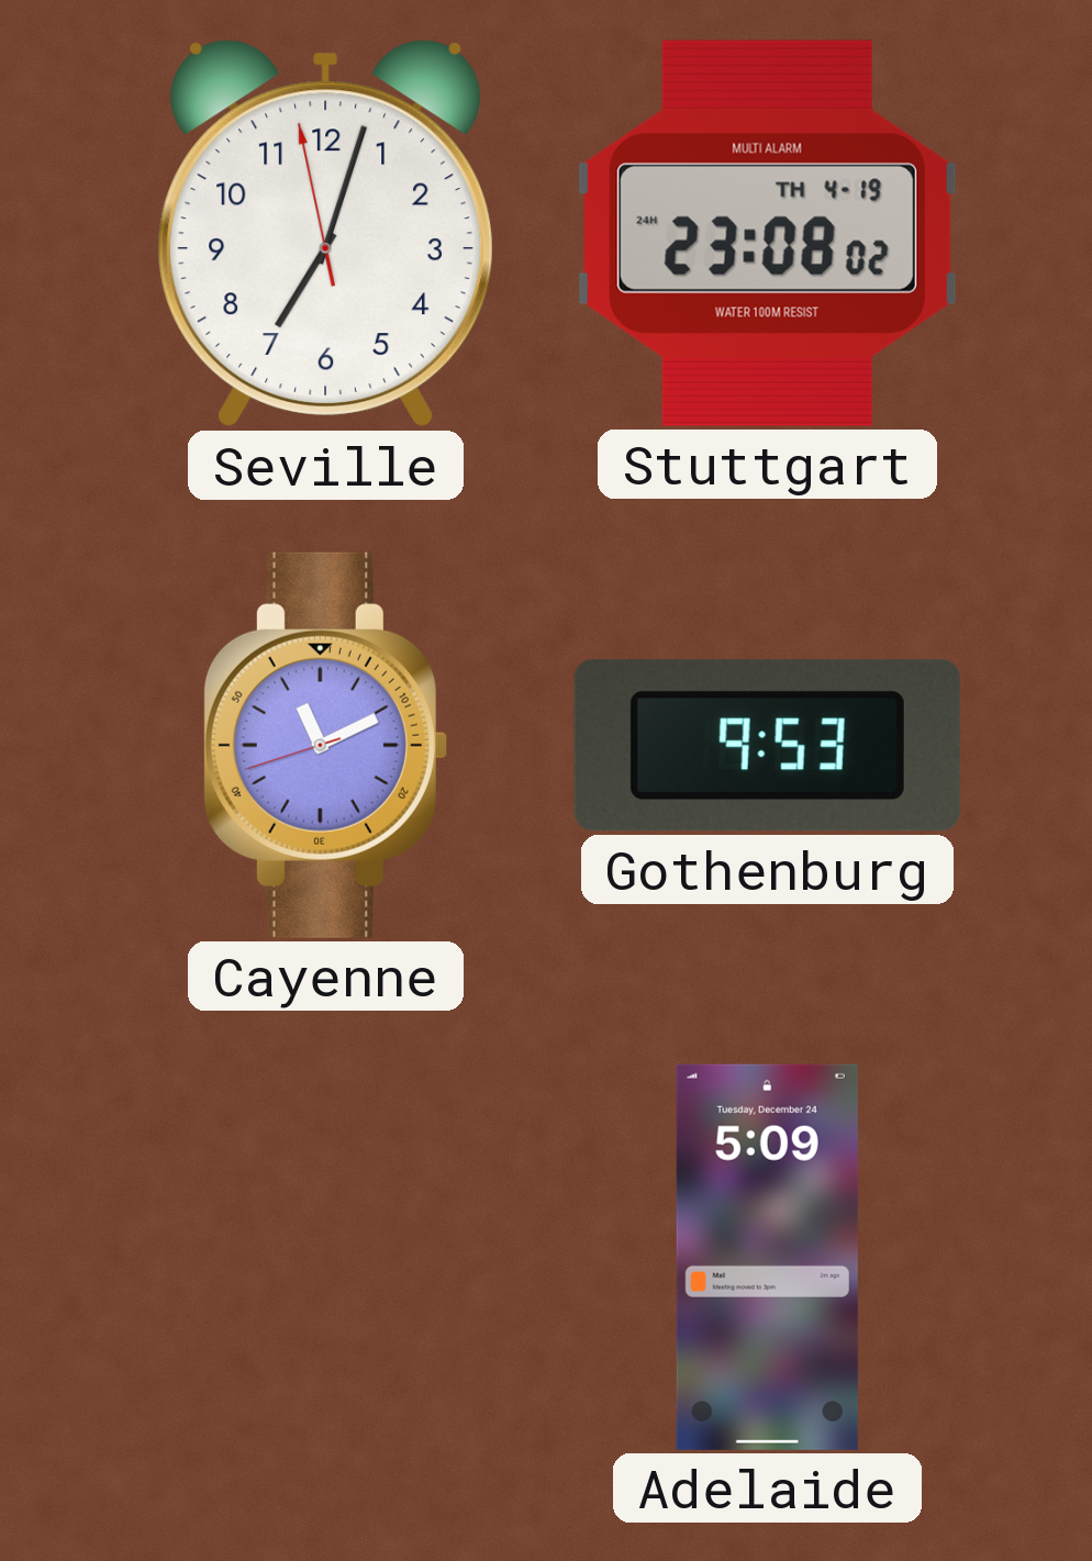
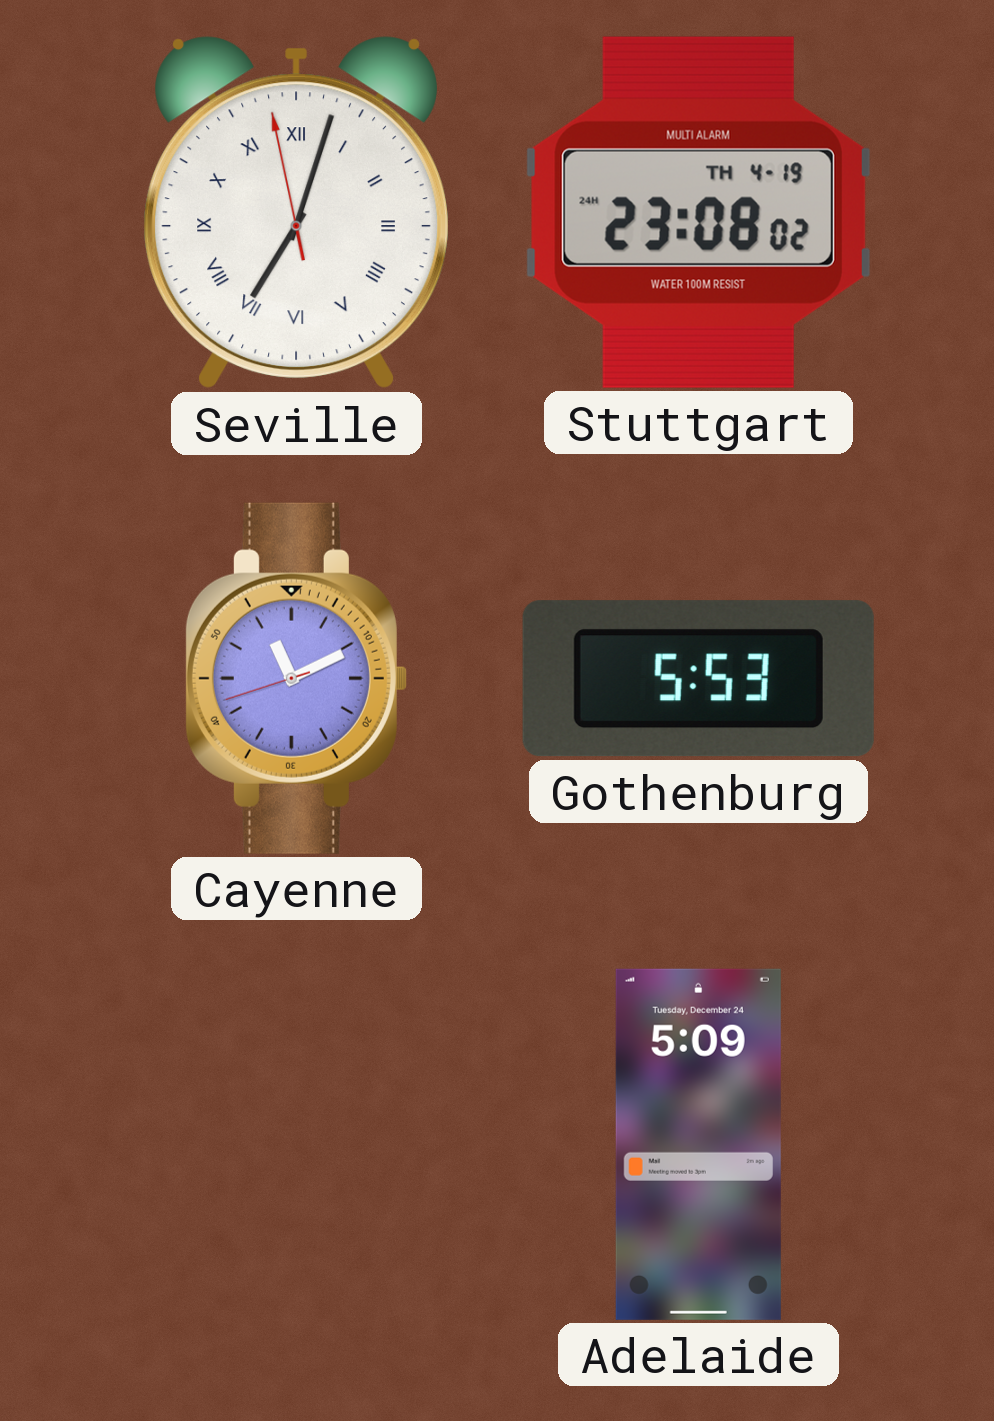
Seville numerals: Arabic -> Roman (296, 213)
Gothenburg: 9:53 -> 5:53 (698, 679)
